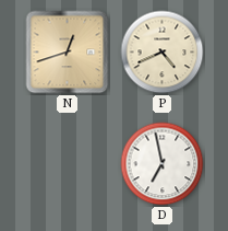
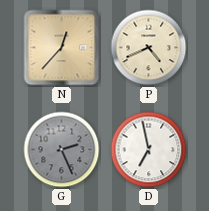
N: 12:42 -> 12:37 (62, 48)
G: none -> 2:26 (62, 150)
